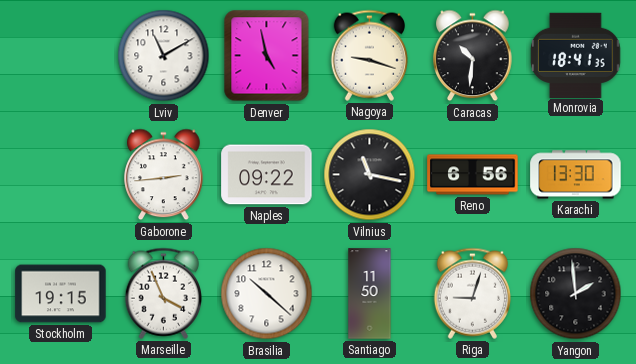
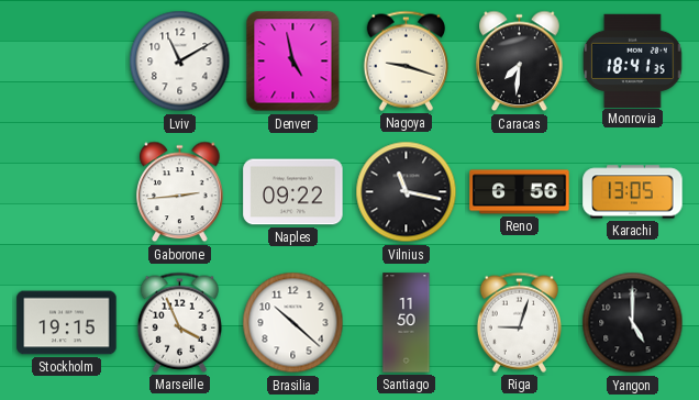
Caracas: 10:31 -> 7:31 (520, 62)
Karachi: 13:30 -> 13:05 (633, 192)
Yangon: 1:59 -> 5:00 (633, 323)
